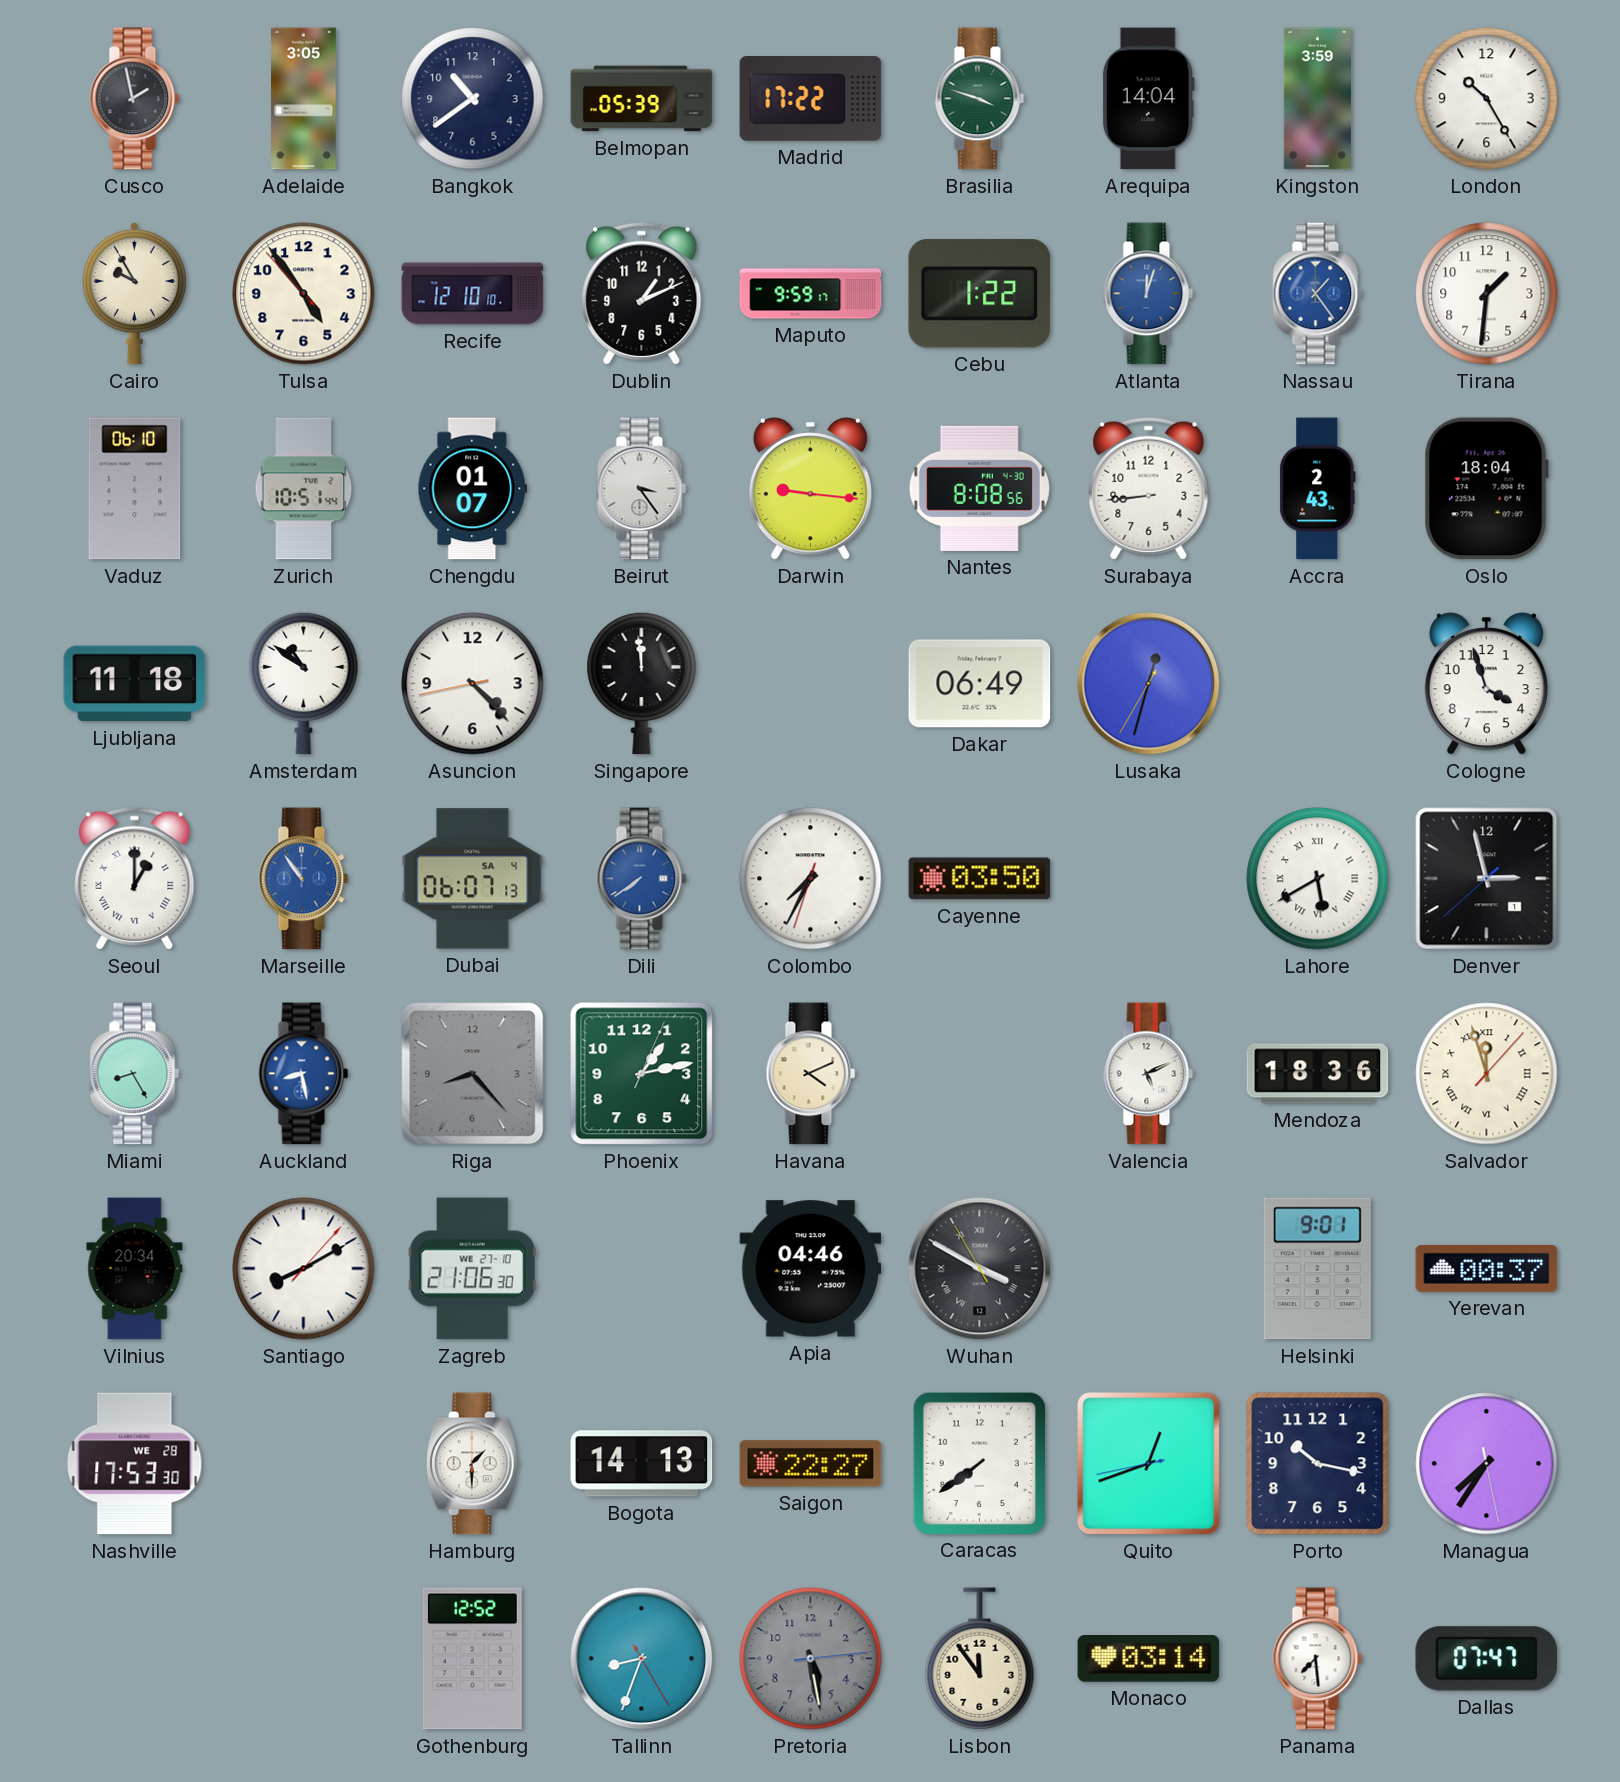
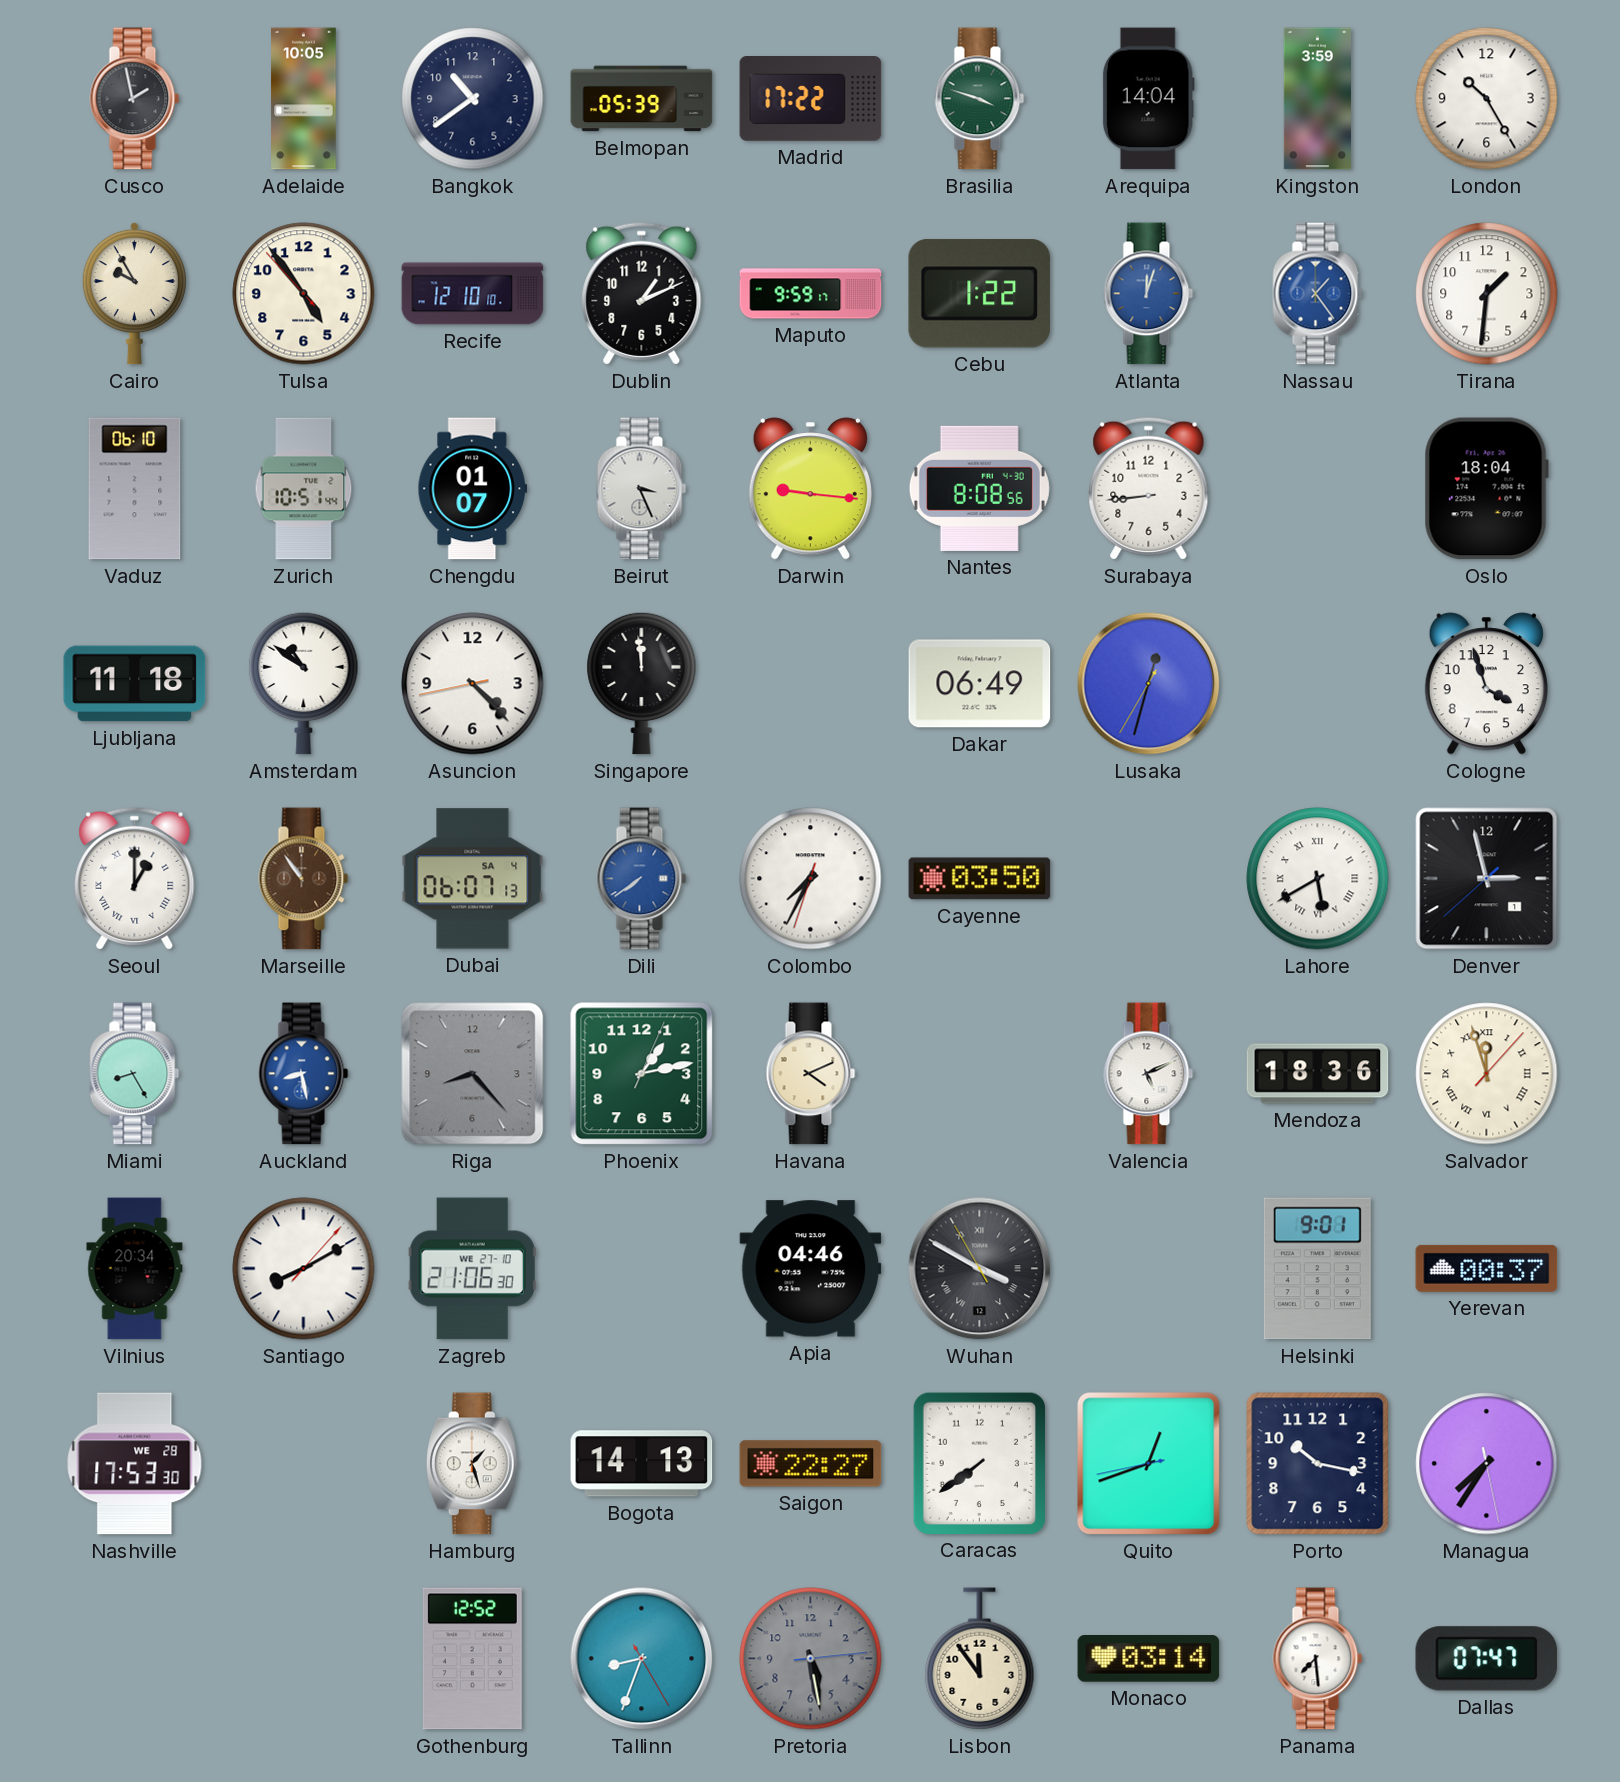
Adelaide: 3:05 -> 10:05 (304, 99)
Beirut: 3:24 -> 3:26 (642, 489)
Accra: 2:43 -> none (1318, 489)
Marseille dial: blue -> brown (304, 879)
Hamburg: 1:30 -> 1:27 (472, 1464)
